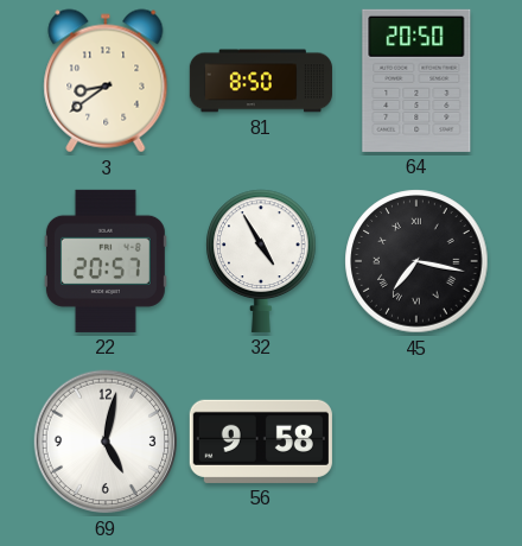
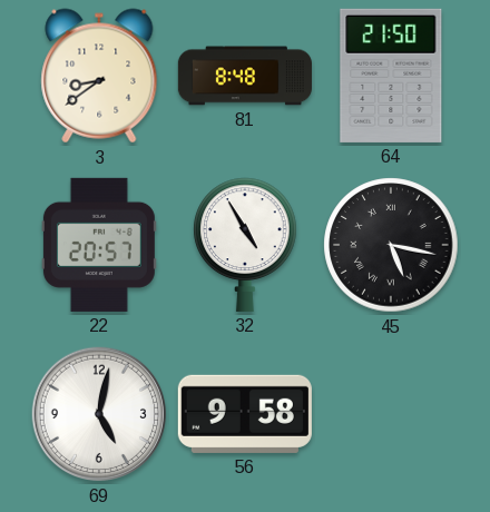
81: 8:50 -> 8:48 (245, 76)
64: 20:50 -> 21:50 (391, 76)
45: 7:17 -> 5:17 (391, 245)
